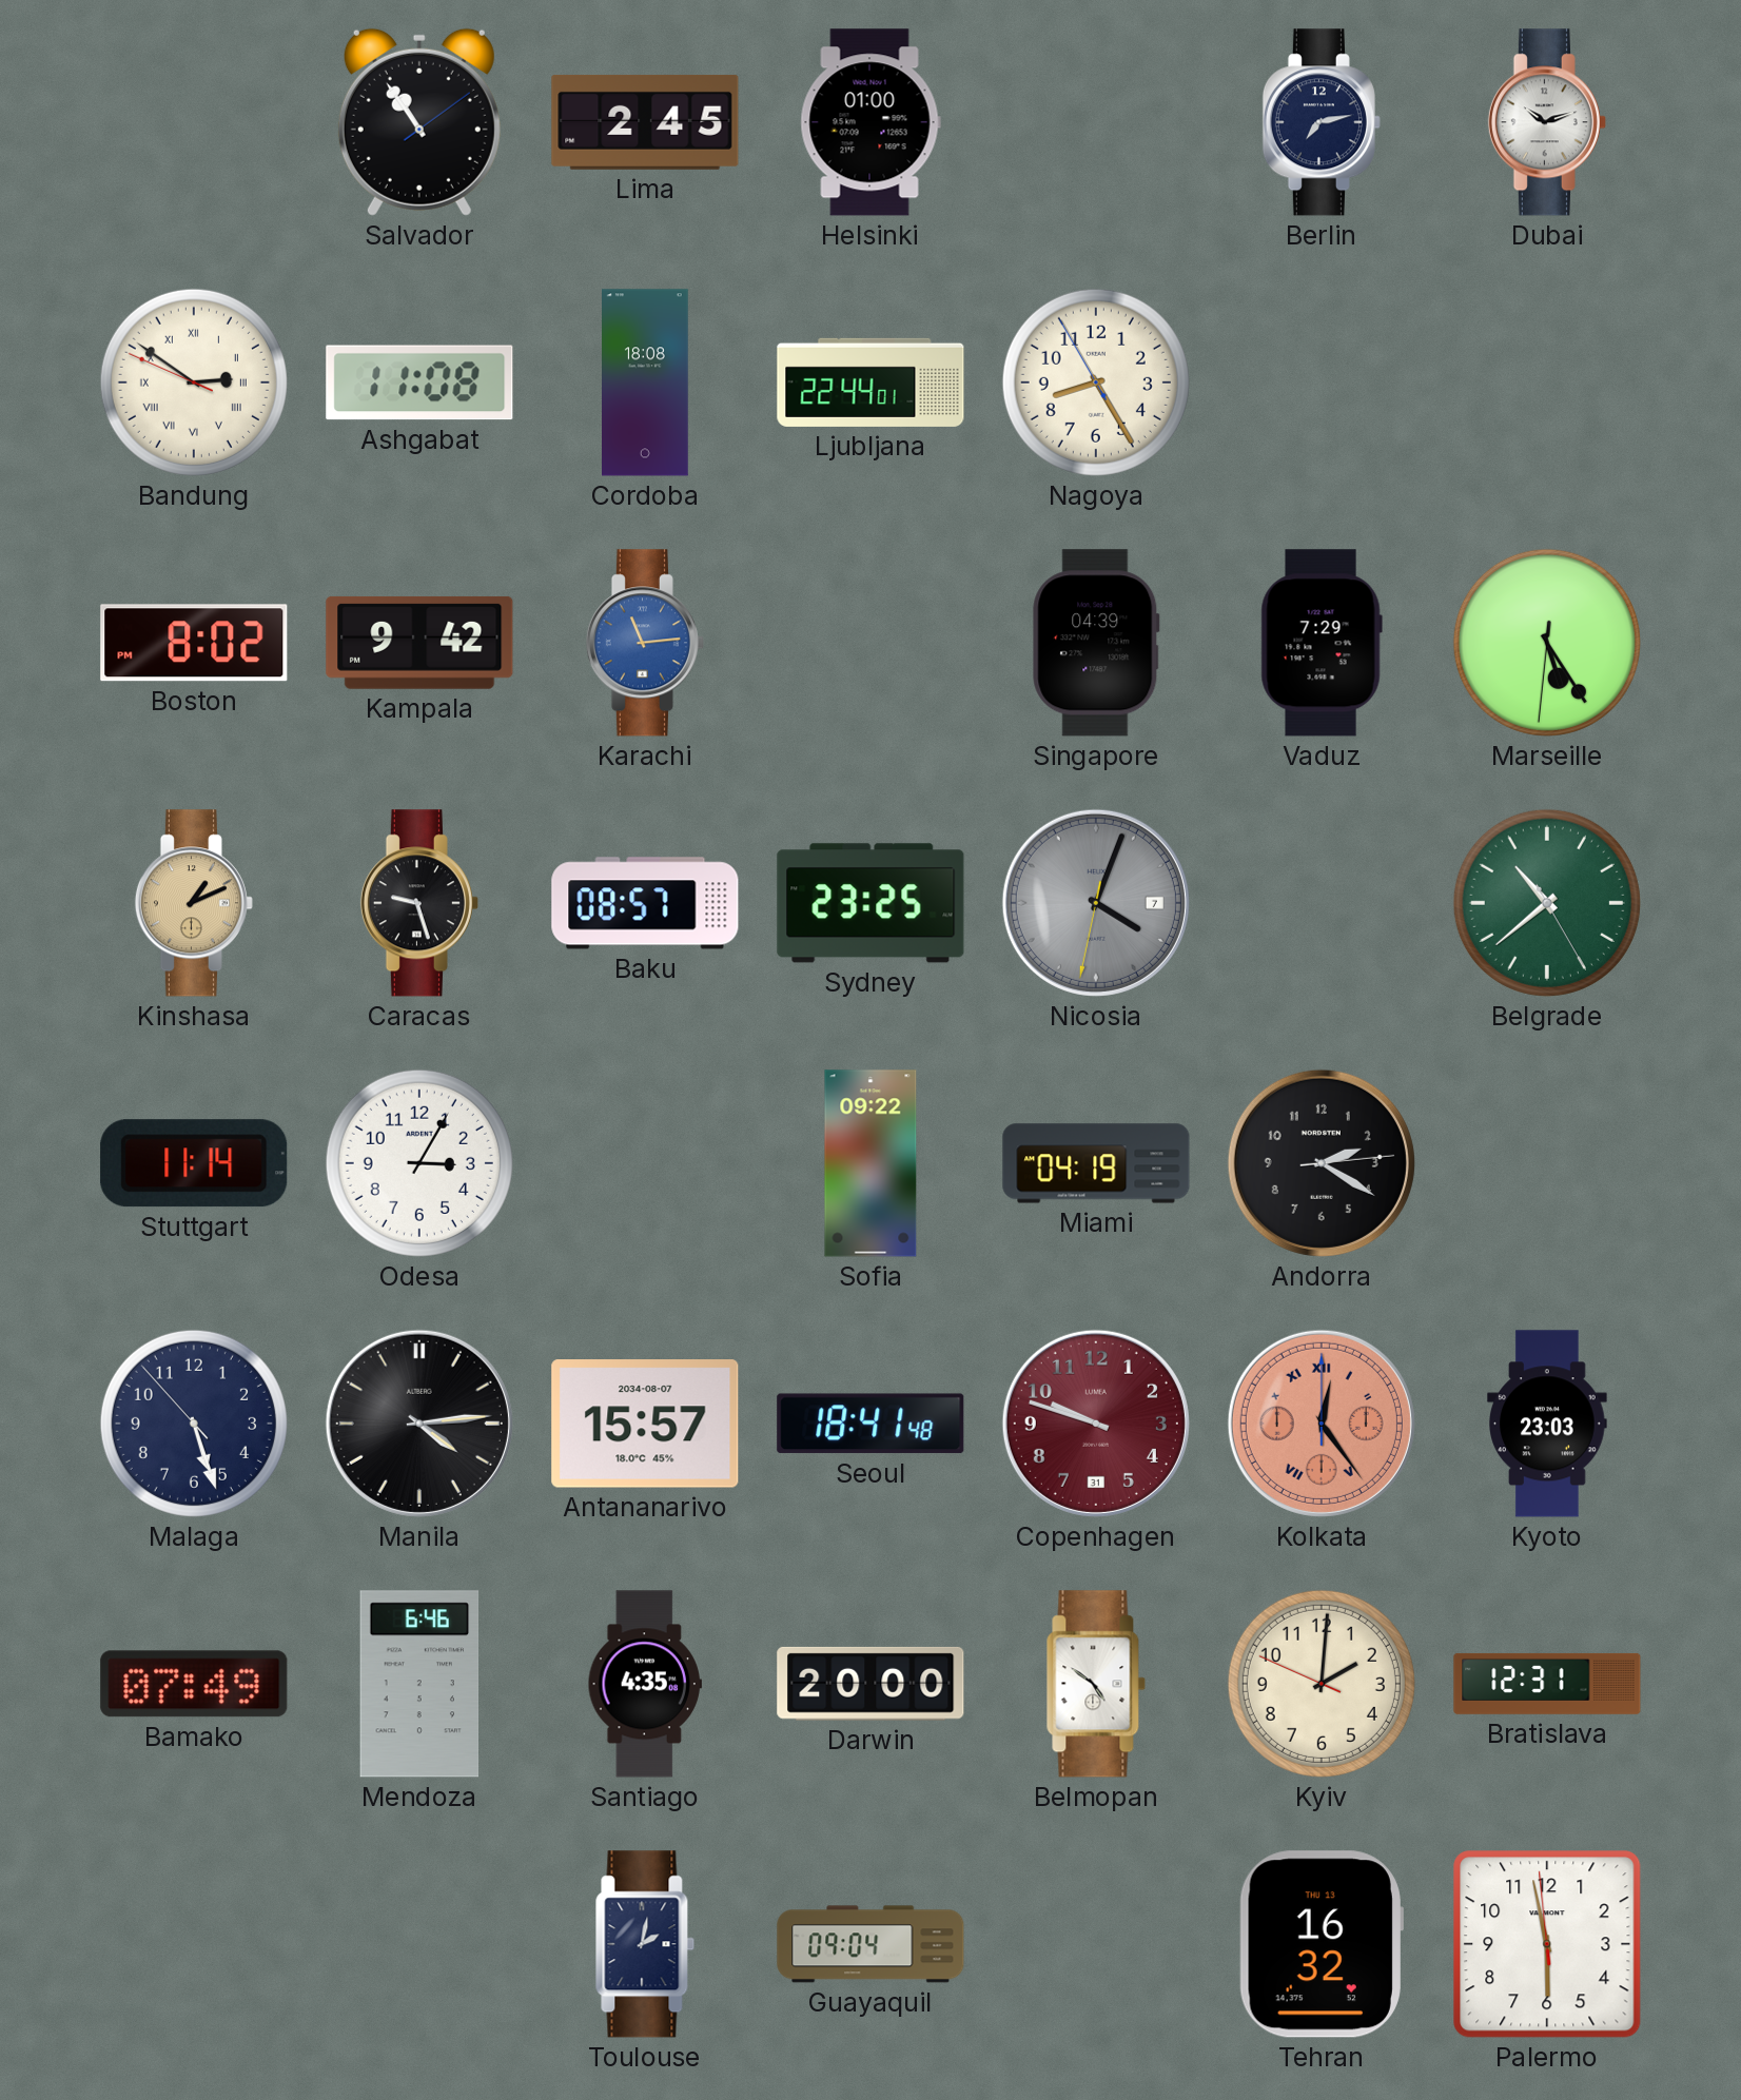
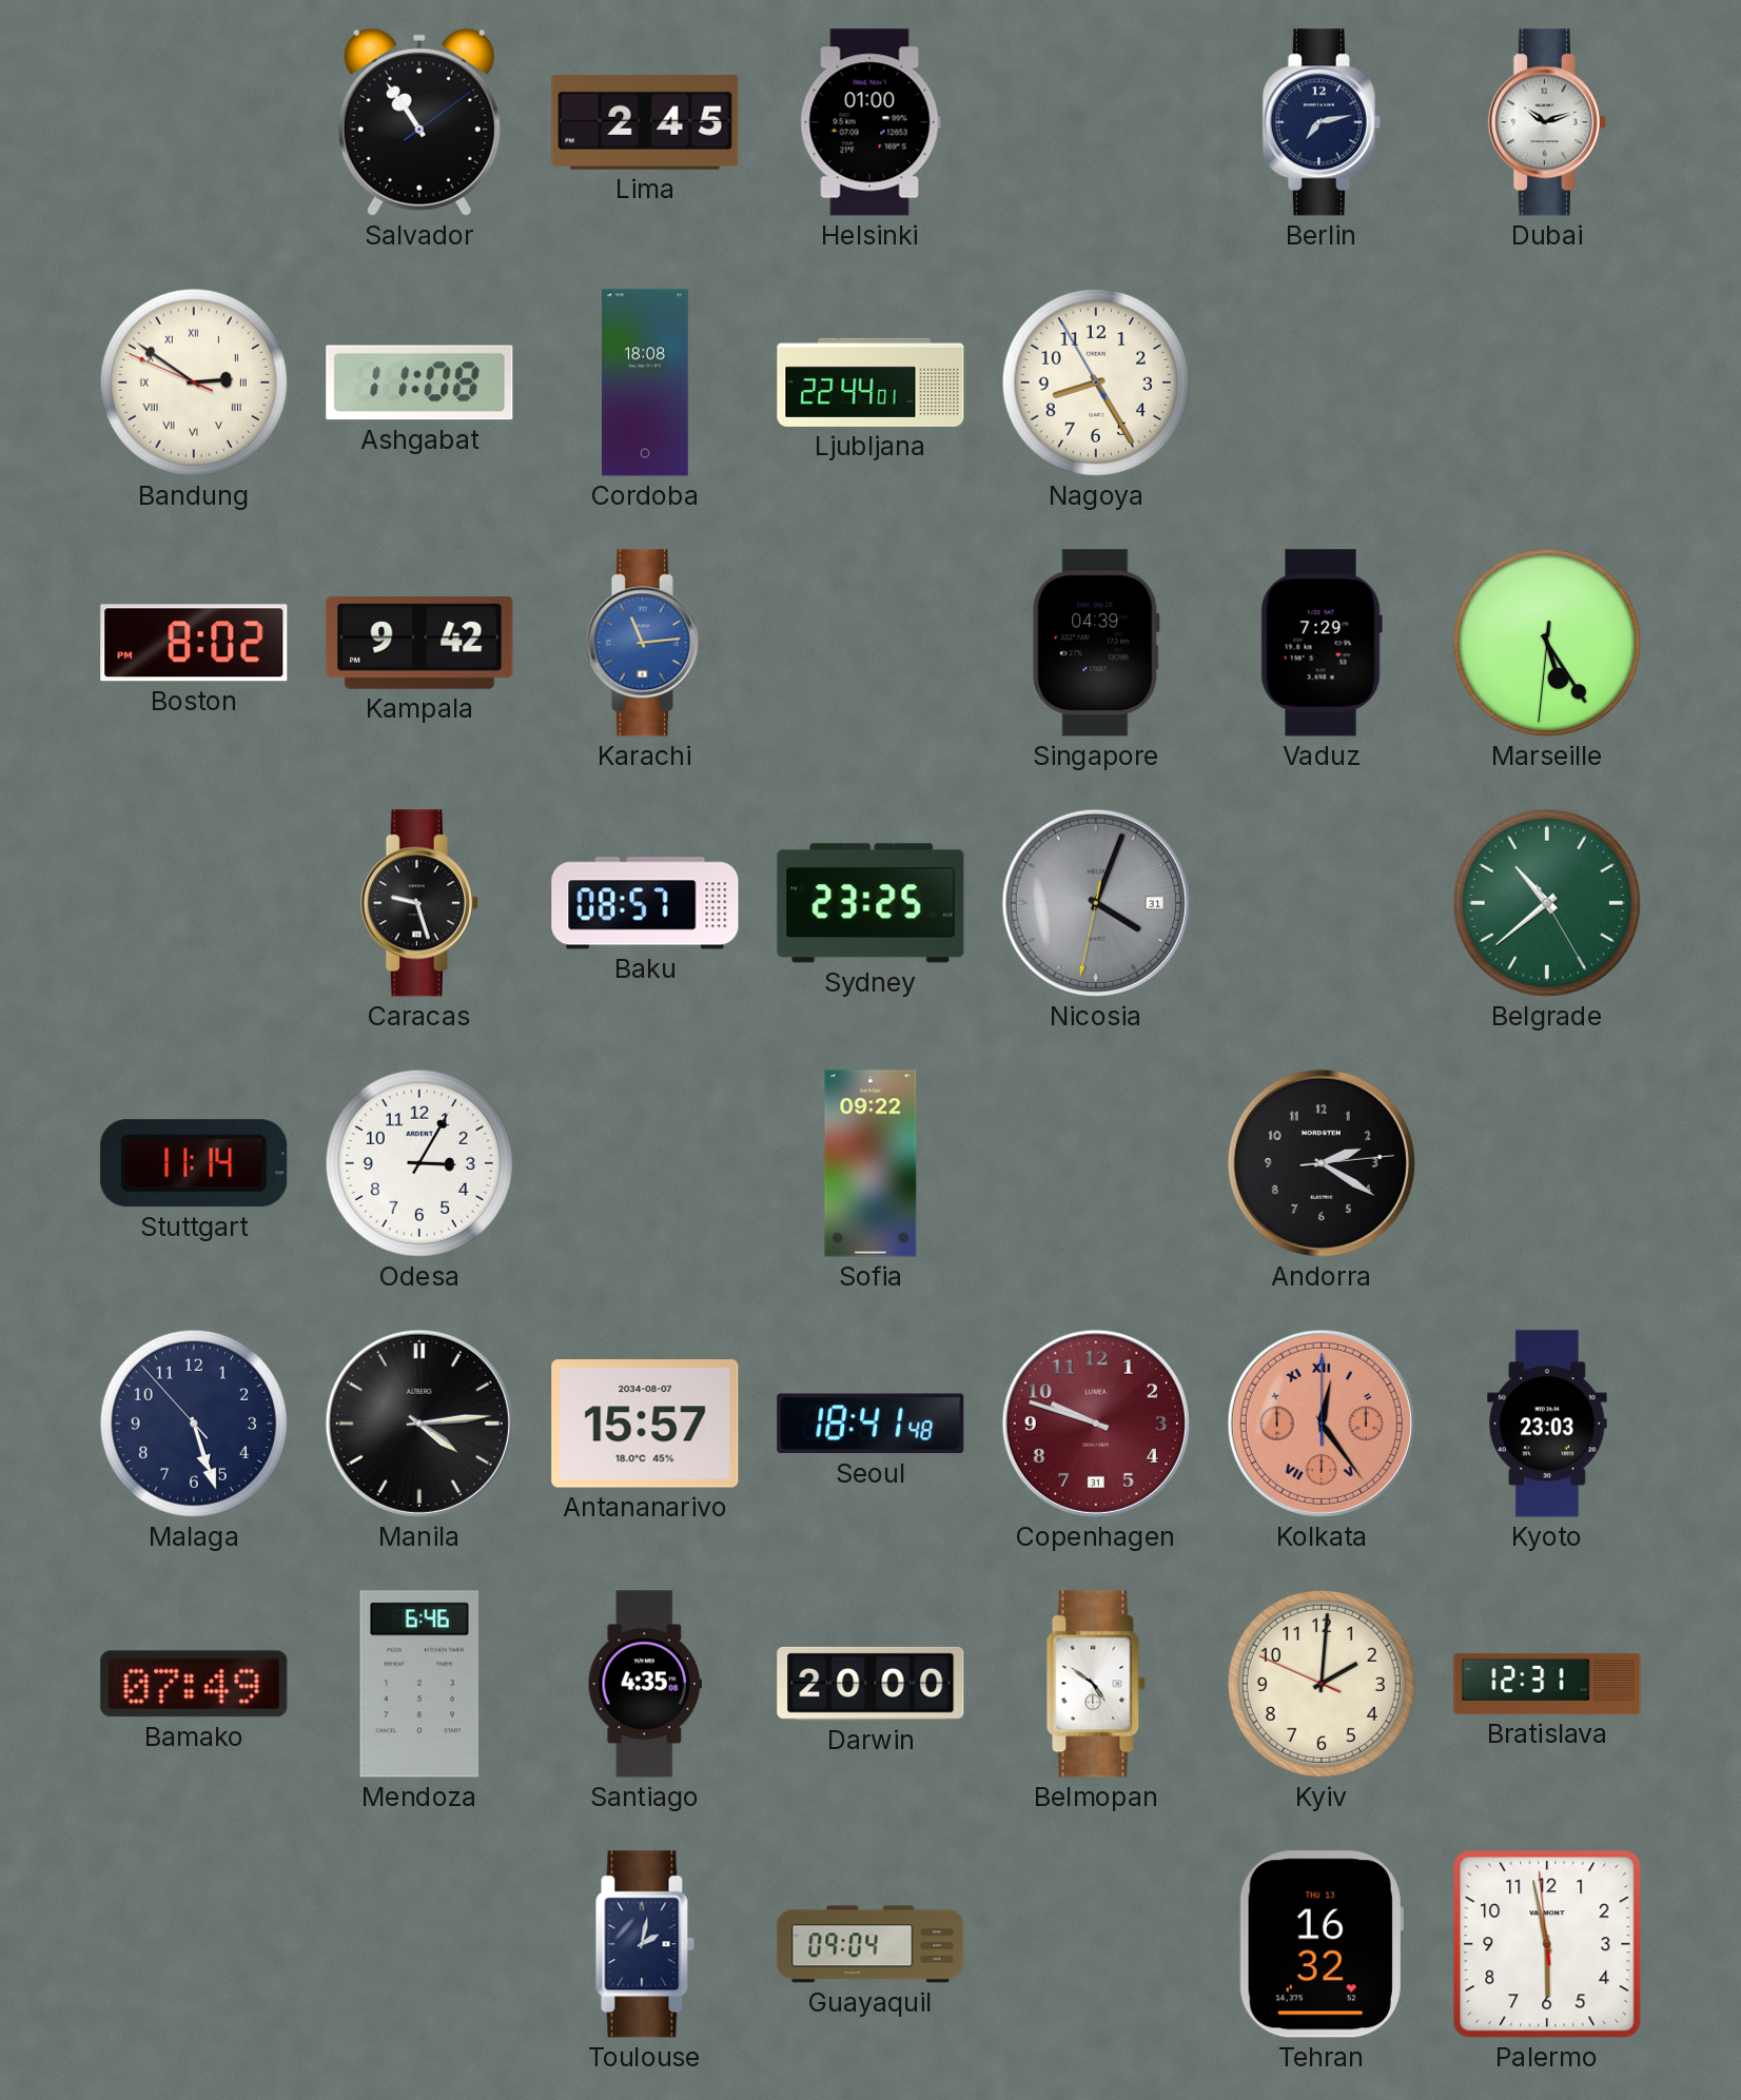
Kinshasa: 1:11 -> none (194, 903)
Nicosia date: 7 -> 31 (1096, 903)
Miami: 04:19 -> none (1096, 1163)
